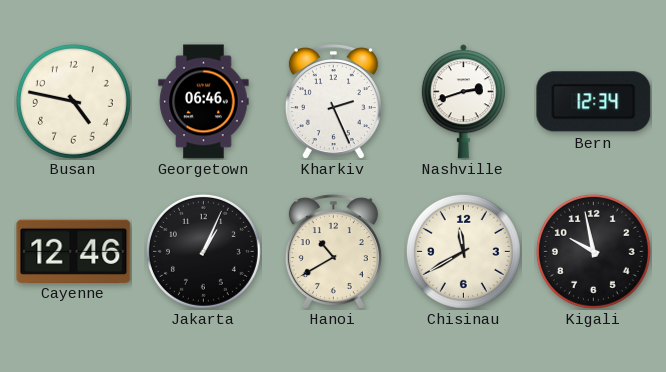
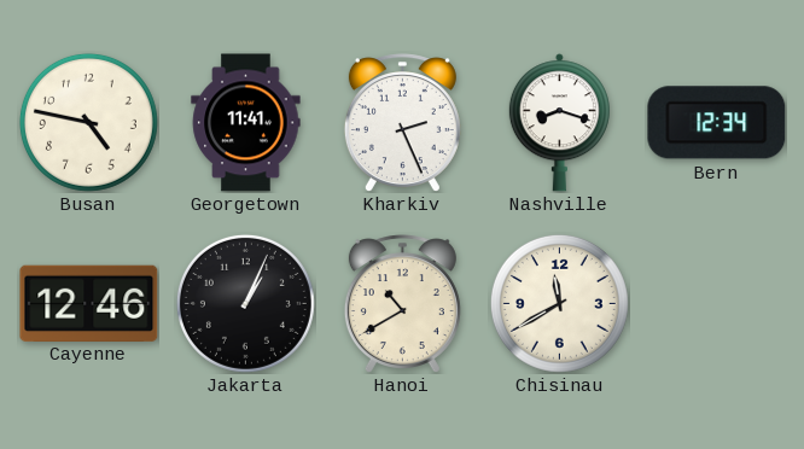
Georgetown: 06:46 -> 11:41 (246, 123)
Nashville: 2:42 -> 8:18 (559, 123)
Kigali: 9:58 -> none (593, 251)
